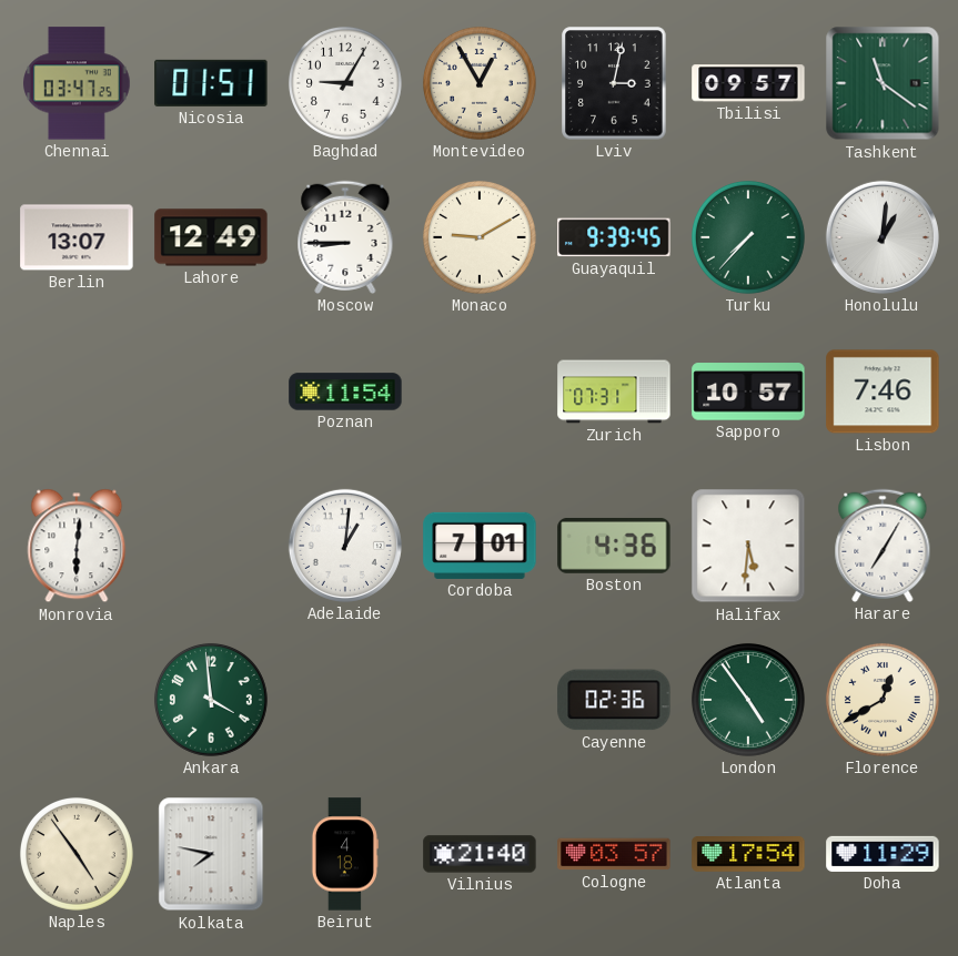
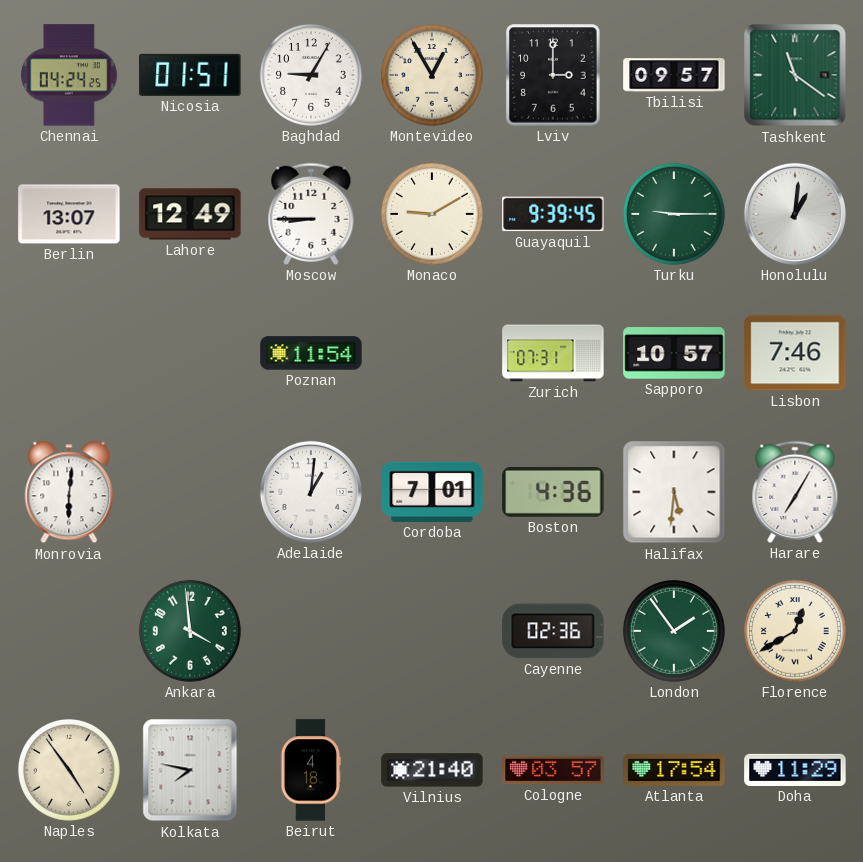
Chennai: 03:47 -> 04:24 (70, 75)
Lviv: 3:02 -> 3:00 (553, 75)
Turku: 7:37 -> 9:15 (674, 214)
London: 4:54 -> 1:54 (674, 631)
